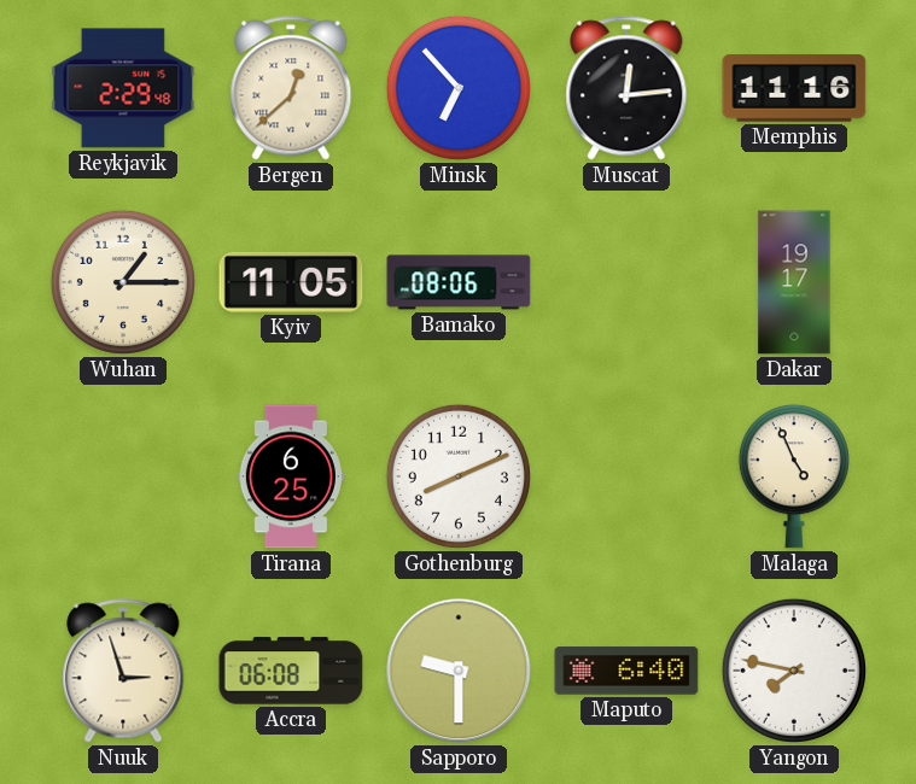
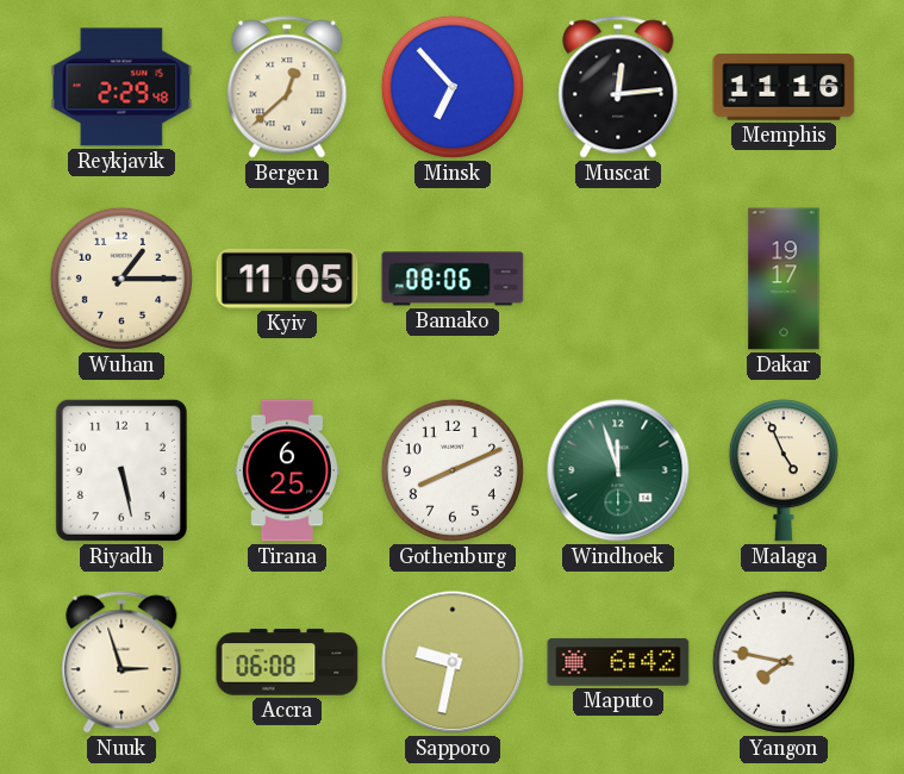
Riyadh: none -> 5:28 (121, 470)
Windhoek: none -> 11:57 (618, 470)
Sapporo: 9:30 -> 9:32 (453, 662)
Maputo: 6:40 -> 6:42 (618, 662)
